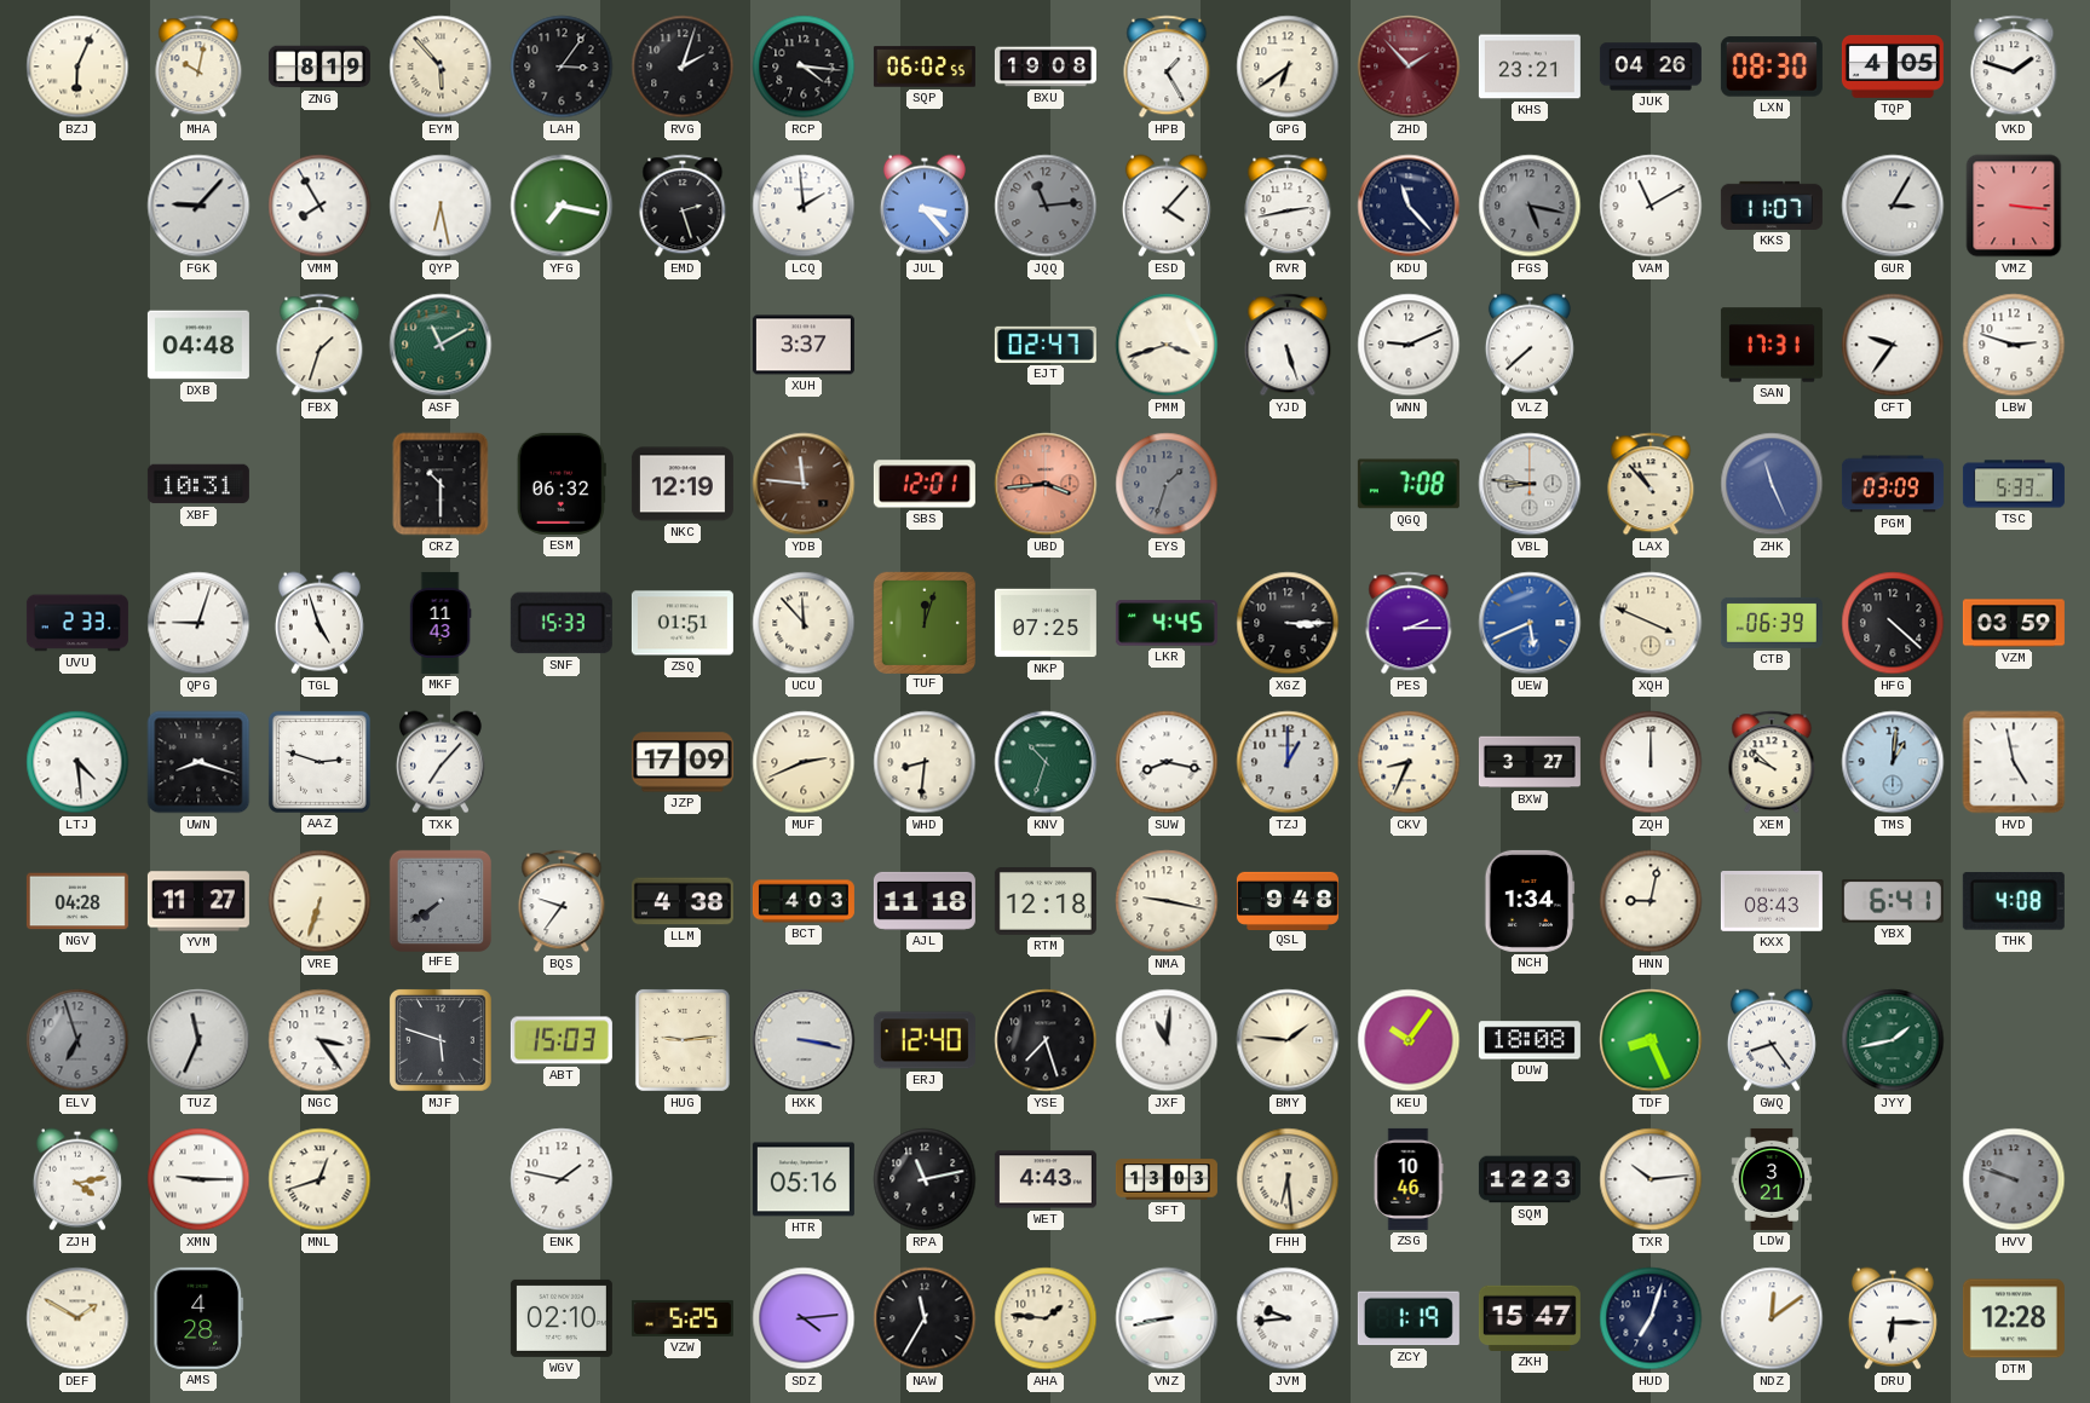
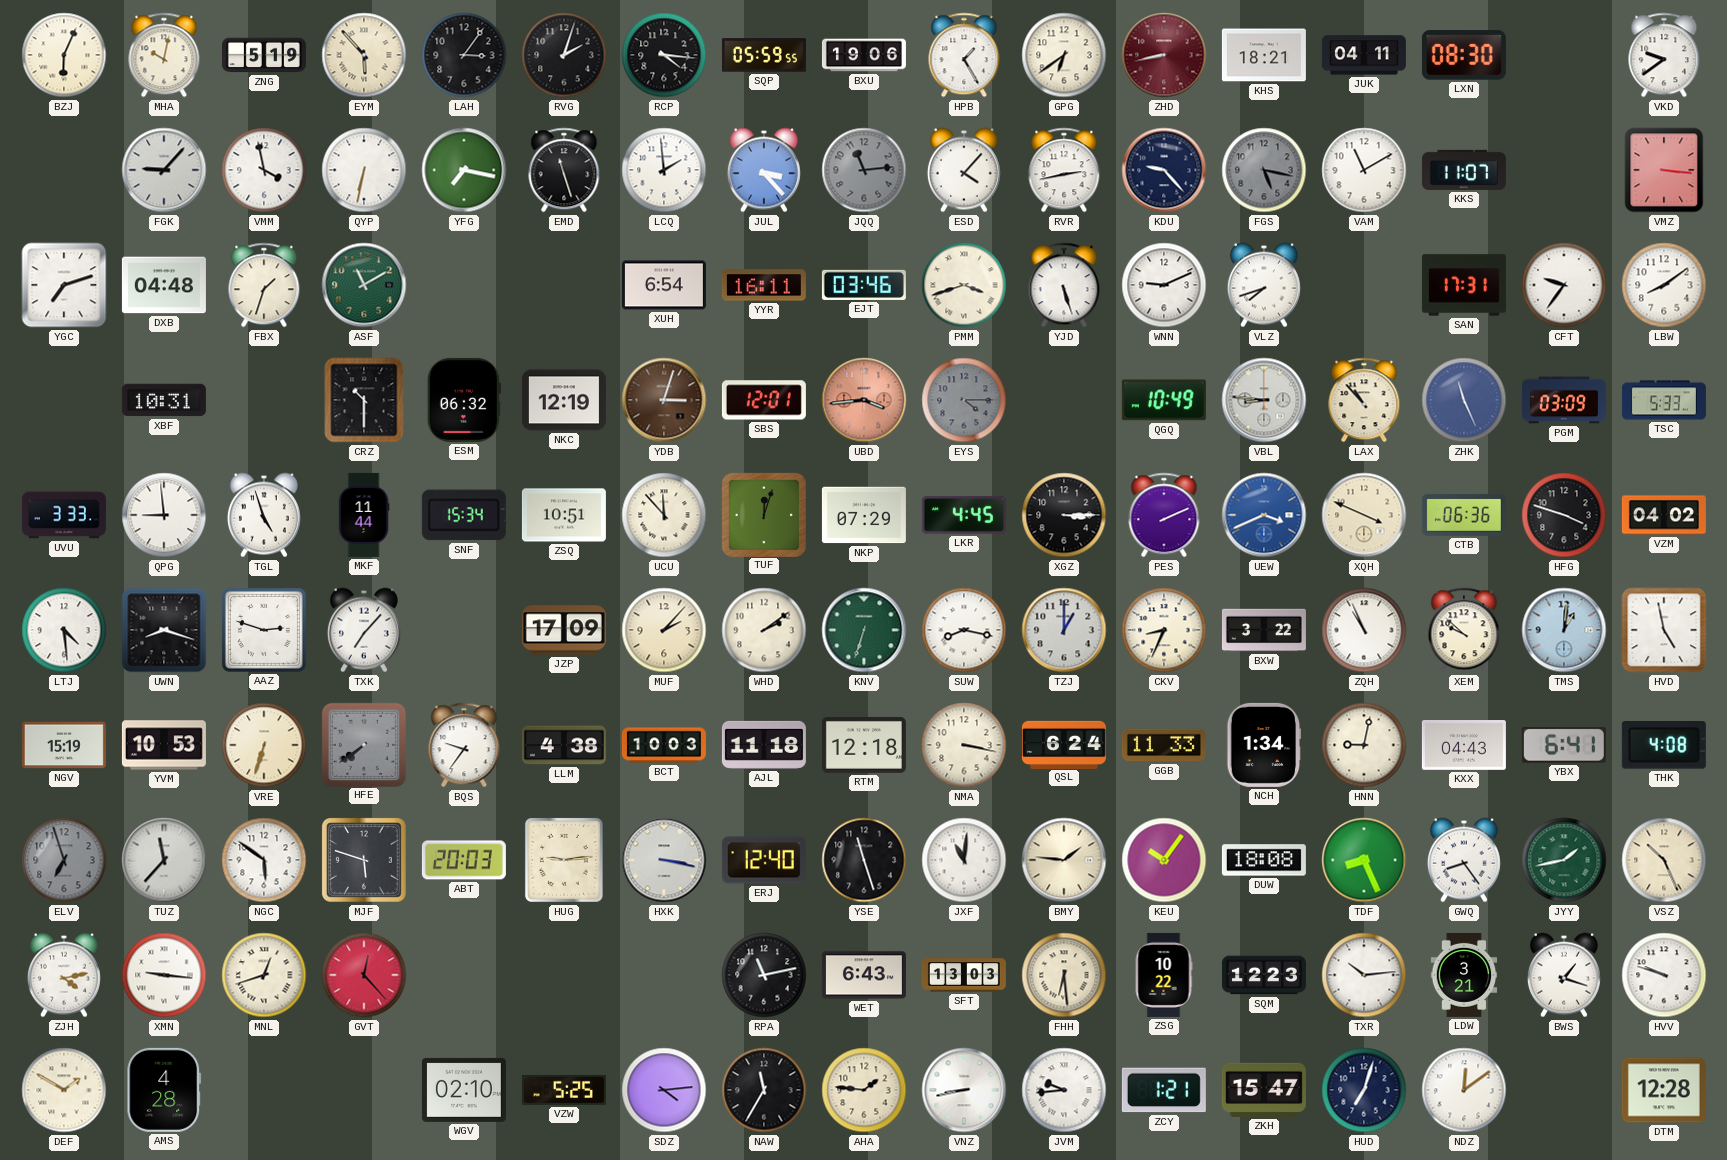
ZNG: 8:19 -> 5:19 (264, 55)
SQP: 06:02 -> 05:59 (764, 55)
BXU: 19:08 -> 19:06 (864, 55)
ZHD: 1:53 -> 8:43 (1164, 55)
KHS: 23:21 -> 18:21 (1264, 55)
JUK: 04:26 -> 04:11 (1364, 55)
TQP: 4:05 -> none (1893, 67)
VKD: 1:48 -> 9:39 (1664, 55)
VMM: 7:55 -> 3:58 (264, 170)
QYP: 6:28 -> 6:32 (364, 170)
EMD: 2:27 -> 11:27 (564, 170)
KDU: 11:23 -> 9:23 (1164, 170)
GUR: 3:05 -> none (1893, 206)
YGC: none -> 7:12 (64, 285)
XUH: 3:37 -> 6:54 (664, 285)
YYR: none -> 16:11 (764, 285)
EJT: 02:47 -> 03:46 (864, 285)
VLZ: 7:38 -> 7:42 (1264, 285)
LBW: 2:48 -> 8:09 (1664, 285)
YDB: 11:46 -> 3:03 (664, 400)
EYS: 1:33 -> 4:15 (964, 400)
QGQ: 7:08 -> 10:49 (1164, 400)
UVU: 2:33 -> 3:33 (64, 515)
QPG: 9:03 -> 8:59 (164, 515)
MKF: 11:43 -> 11:44 (364, 515)
SNF: 15:33 -> 15:34 (464, 515)
ZSQ: 01:51 -> 10:51 (564, 515)
NKP: 07:25 -> 07:29 (864, 515)
PES: 2:15 -> 2:11 (1164, 515)
UEW: 5:41 -> 3:41 (1264, 515)
CTB: 06:39 -> 06:36 (1464, 515)
HFG: 4:22 -> 3:48 (1564, 515)
VZM: 03:59 -> 04:02 (1664, 515)
MUF: 2:41 -> 2:07 (664, 630)
WHD: 8:31 -> 2:09 (764, 630)
KNV: 10:33 -> 6:33 (864, 630)
BXW: 3:27 -> 3:22 (1264, 630)
ZQH: 12:00 -> 10:56 (1364, 630)
NGV: 04:28 -> 15:19 (64, 745)
YVM: 11:27 -> 10:53 (164, 745)
BCT: 4:03 -> 10:03 (664, 745)
NMA: 9:17 -> 3:17 (964, 745)
QSL: 9:48 -> 6:24 (1064, 744)
GGB: none -> 11:33 (1164, 745)
KXX: 08:43 -> 04:43 (1464, 746)
TUZ: 11:34 -> 11:37 (164, 860)
NGC: 3:24 -> 5:51 (264, 860)
ABT: 15:03 -> 20:03 (464, 860)
YSE: 7:27 -> 11:27 (864, 860)
VSZ: none -> 10:26 (1664, 860)
XMN: 9:15 -> 9:16 (164, 975)
GVT: none -> 12:23 (364, 975)
ENK: 1:47 -> none (562, 1179)
HTR: 05:16 -> none (804, 1179)
WET: 4:43 -> 6:43 (864, 975)
ZSG: 10:46 -> 10:22 (1164, 975)
BWS: none -> 1:18 (1564, 975)
HVV dial: grey -> white (1664, 975)
ZCY: 1:19 -> 1:21 (1164, 1090)
DRU: 6:15 -> none (1893, 1318)
